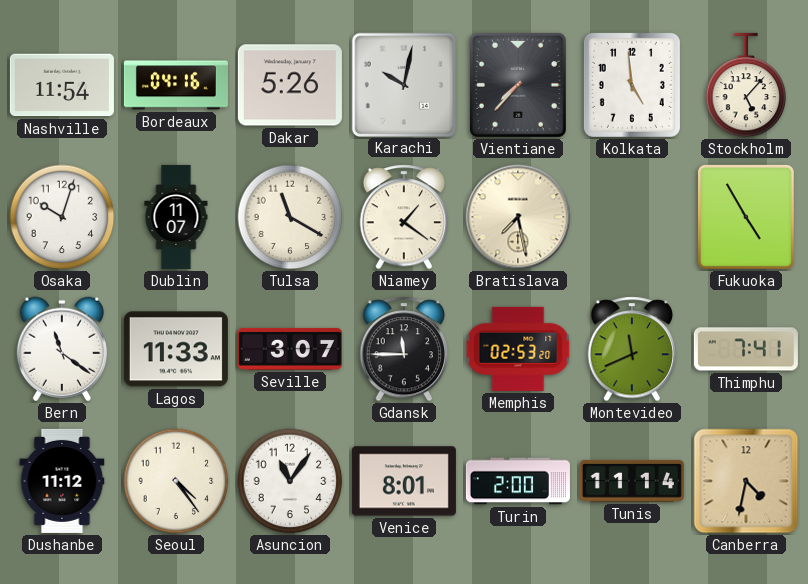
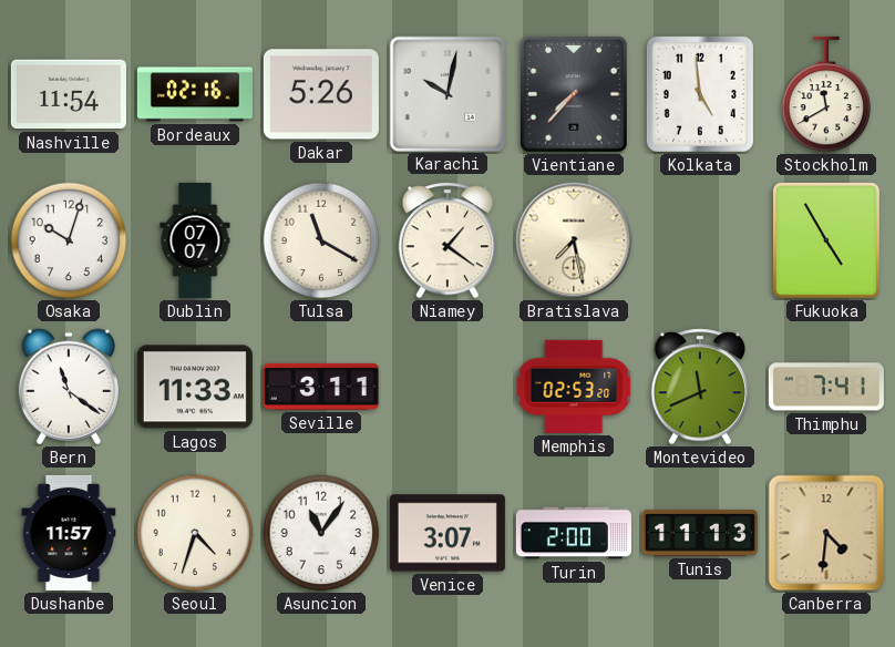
Bordeaux: 04:16 -> 02:16 (195, 94)
Stockholm: 5:07 -> 11:40 (826, 94)
Dublin: 11:07 -> 07:07 (195, 240)
Seville: 3:07 -> 3:11 (321, 387)
Gdansk: 11:45 -> none (404, 349)
Dushanbe: 11:12 -> 11:57 (69, 533)
Seoul: 4:24 -> 4:33 (195, 533)
Venice: 8:01 -> 3:07 (447, 533)
Tunis: 11:14 -> 11:13 (700, 533)
Canberra: 4:32 -> 4:31 (826, 533)
